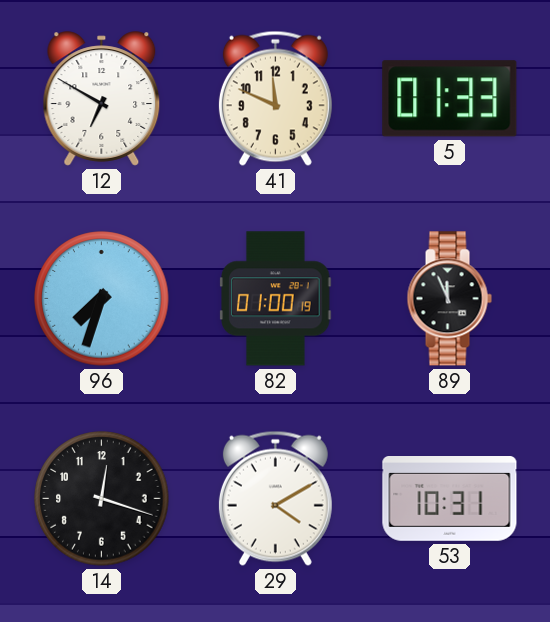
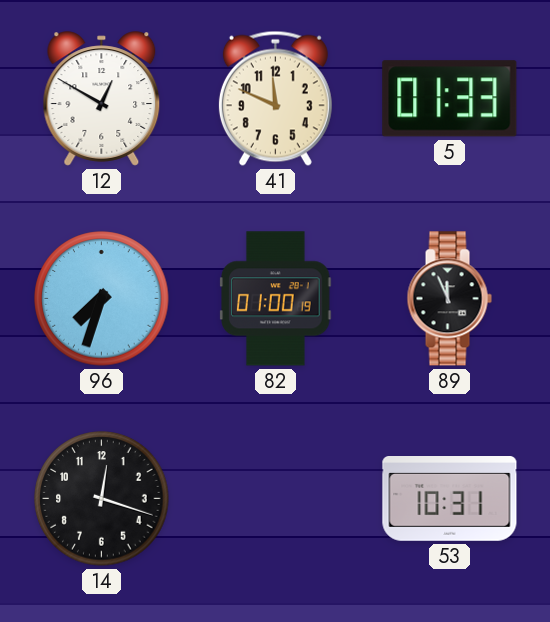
12: 6:50 -> 12:50 (102, 99)
29: 4:10 -> none (275, 498)
